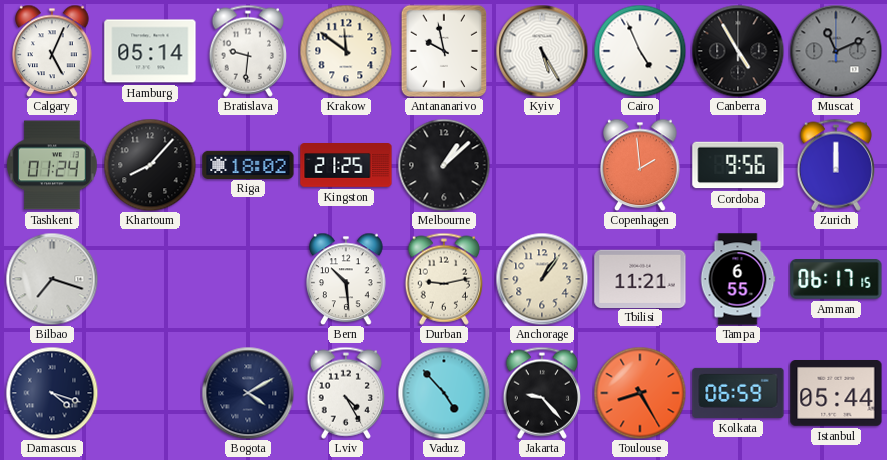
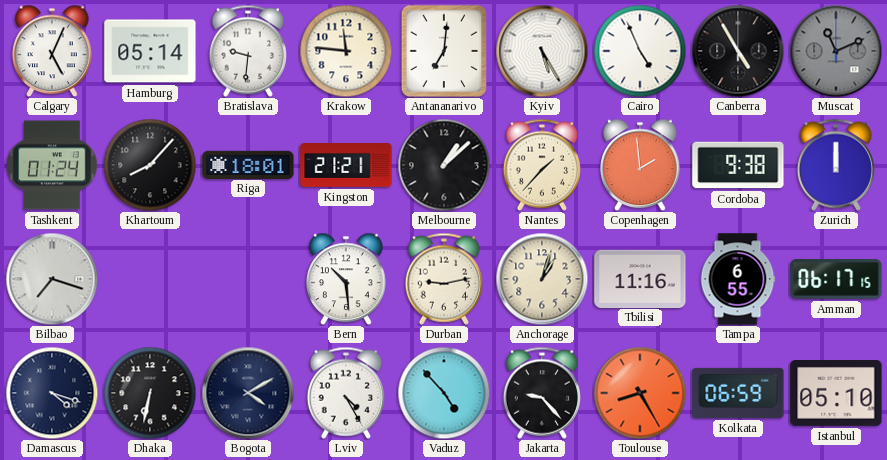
Krakow: 11:51 -> 11:46 (346, 51)
Antananarivo: 9:58 -> 7:01 (444, 51)
Riga: 18:02 -> 18:01 (248, 164)
Kingston: 21:25 -> 21:21 (346, 165)
Nantes: none -> 1:37 (541, 165)
Cordoba: 9:56 -> 9:38 (738, 165)
Anchorage: 1:06 -> 1:03 (542, 279)
Tbilisi: 11:21 -> 11:16 (640, 278)
Dhaka: none -> 6:32 (150, 393)
Istanbul: 05:44 -> 05:10 (836, 394)
